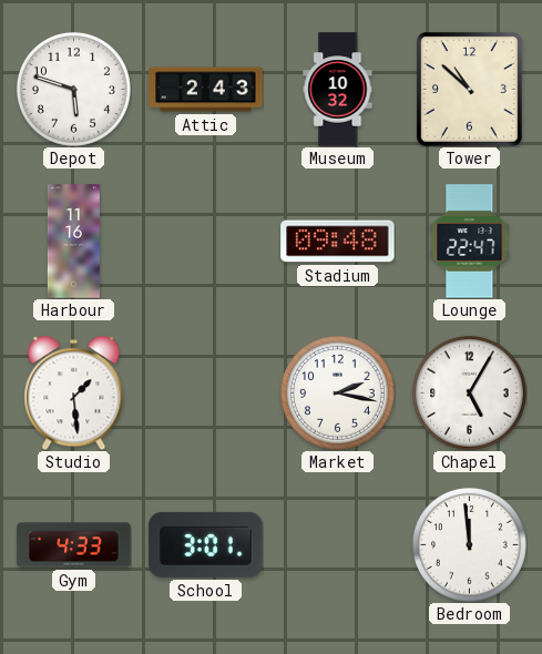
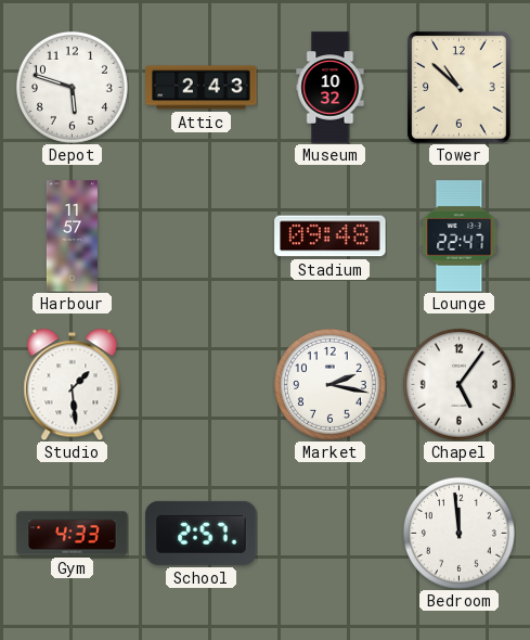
Harbour: 11:16 -> 11:57 (72, 236)
Chapel: 5:05 -> 5:06 (458, 384)
School: 3:01 -> 2:57 (202, 533)
